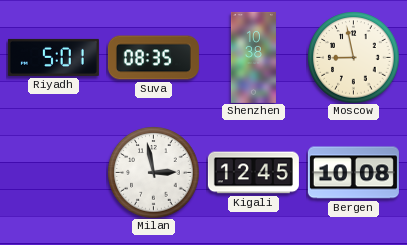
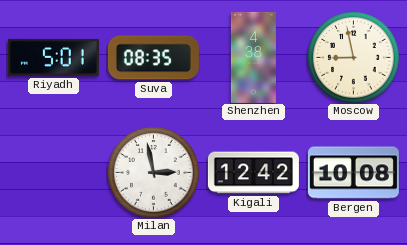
Shenzhen: 10:38 -> 4:38 (253, 57)
Kigali: 12:45 -> 12:42 (253, 173)
